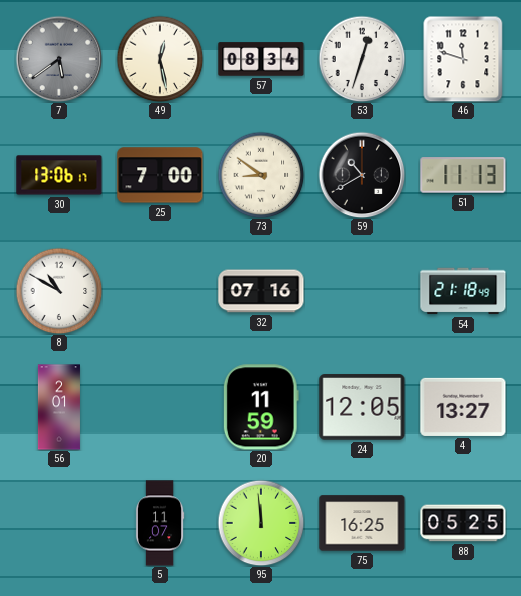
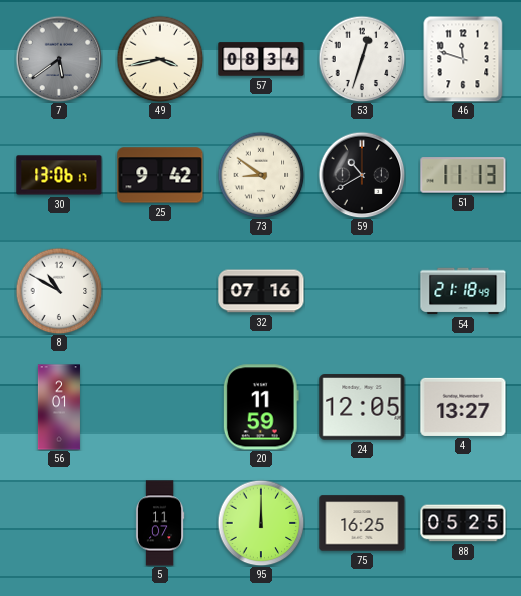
49: 12:28 -> 3:43 (160, 59)
25: 7:00 -> 9:42 (160, 175)
95: 11:59 -> 12:00 (261, 523)
